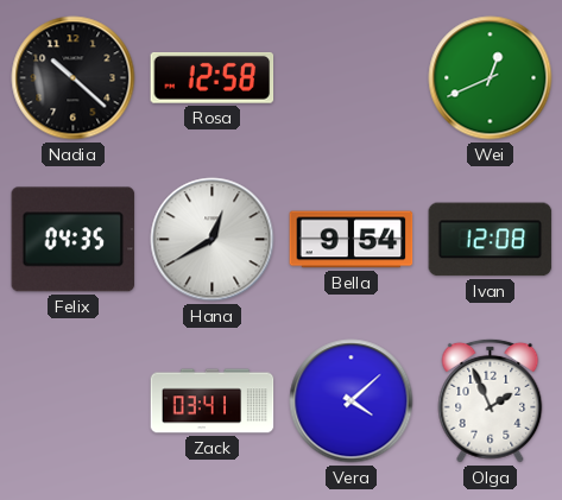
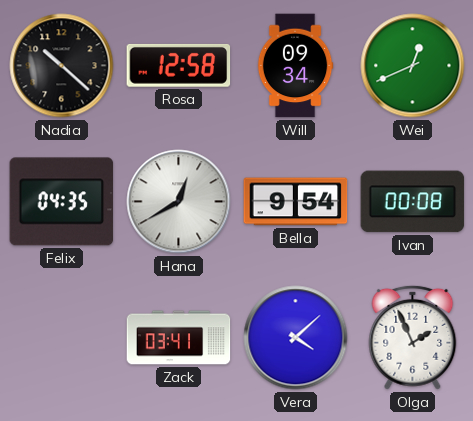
Will: none -> 09:34 (295, 66)
Ivan: 12:08 -> 00:08 (413, 202)
